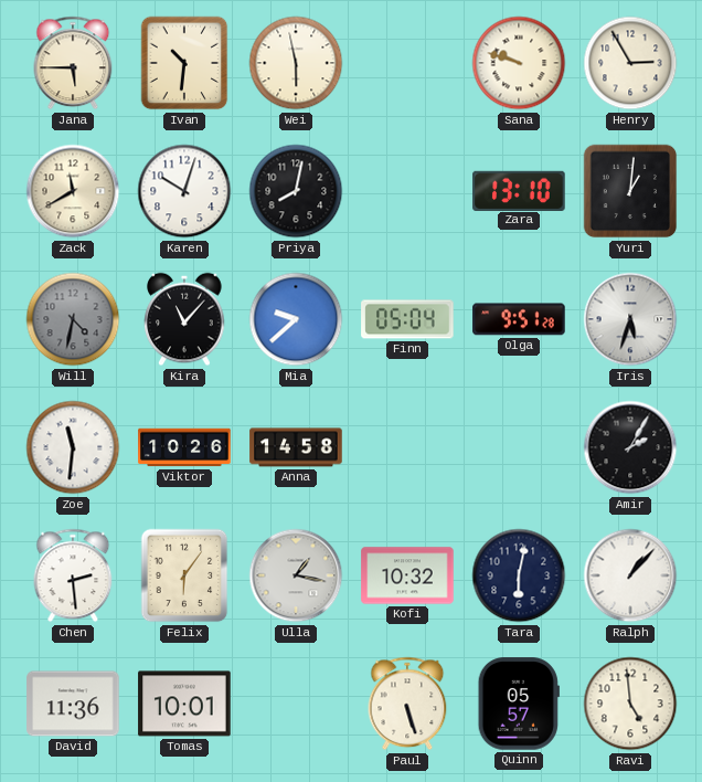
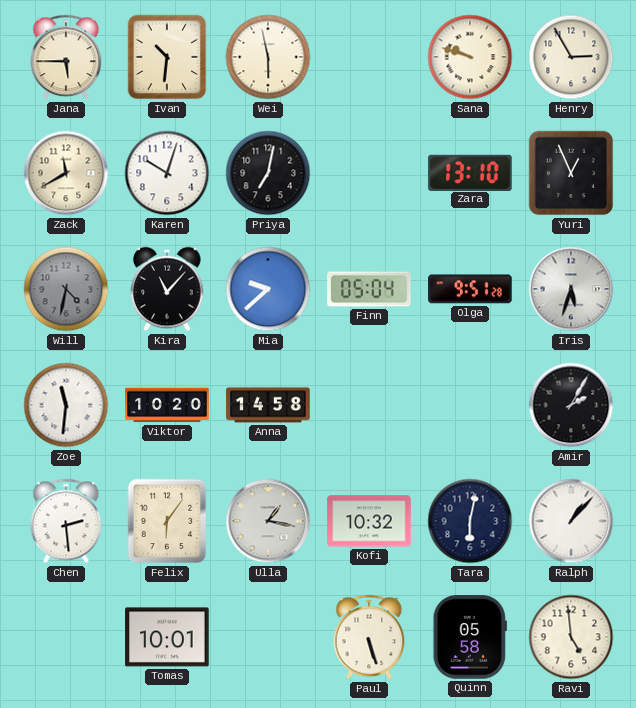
Priya: 8:02 -> 7:02 (268, 173)
Yuri: 1:01 -> 12:56 (571, 173)
Viktor: 10:26 -> 10:20 (167, 405)
David: 11:36 -> none (73, 704)
Quinn: 05:57 -> 05:58 (470, 637)
